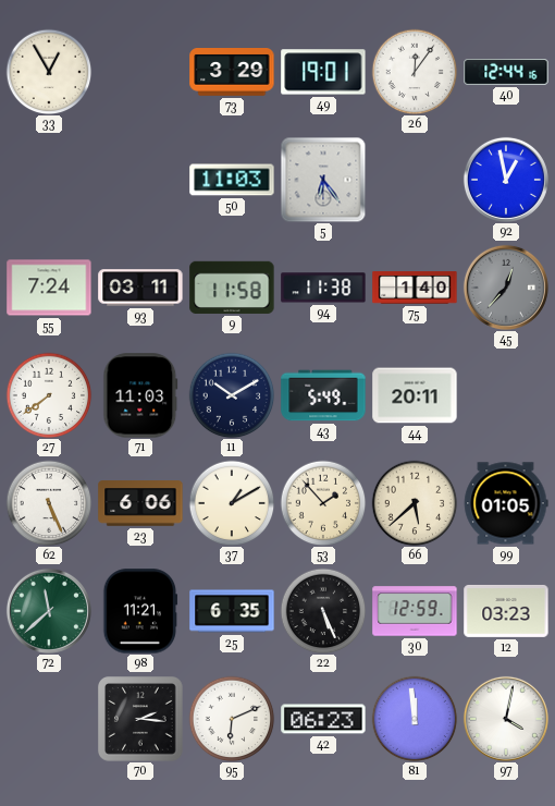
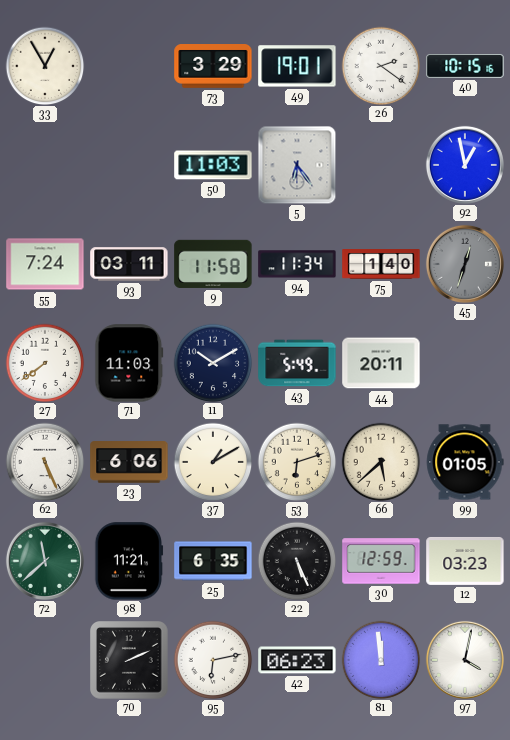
26: 12:06 -> 2:21 (381, 66)
40: 12:44 -> 10:15 (465, 67)
94: 11:38 -> 11:34 (297, 264)
45: 12:37 -> 12:33 (465, 264)
53: 1:53 -> 6:12 (297, 462)
70: 2:16 -> 2:11 (129, 660)
95: 6:11 -> 6:13 (213, 660)
